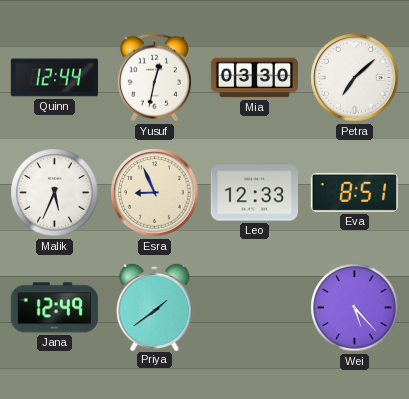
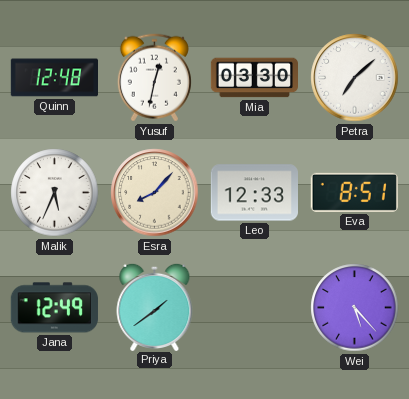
Quinn: 12:44 -> 12:48 (54, 78)
Esra: 8:56 -> 8:07 (155, 193)
